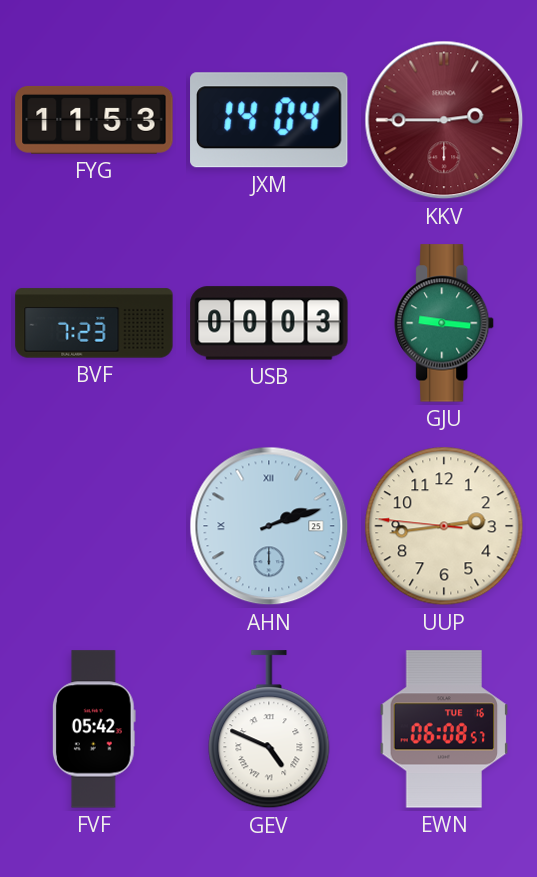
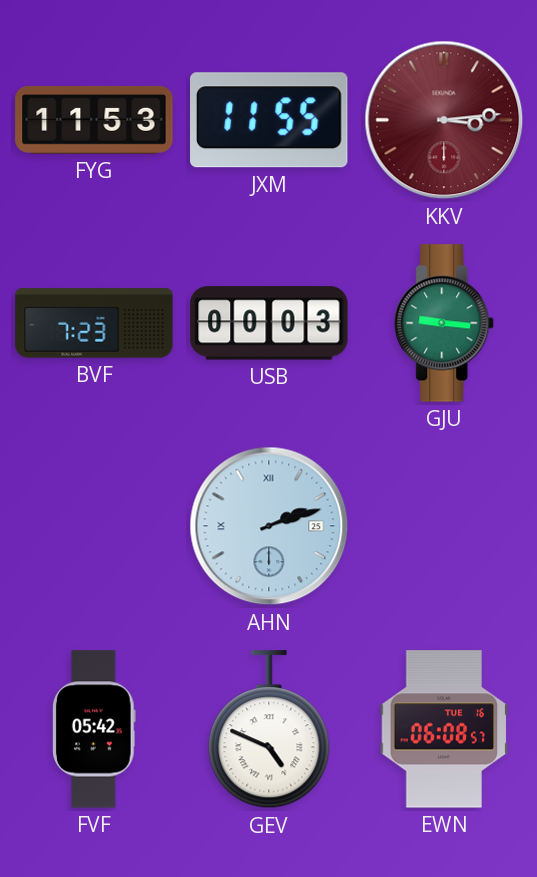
JXM: 14:04 -> 11:55 (270, 120)
KKV: 2:45 -> 3:14 (444, 120)
UUP: 2:43 -> none (444, 526)
